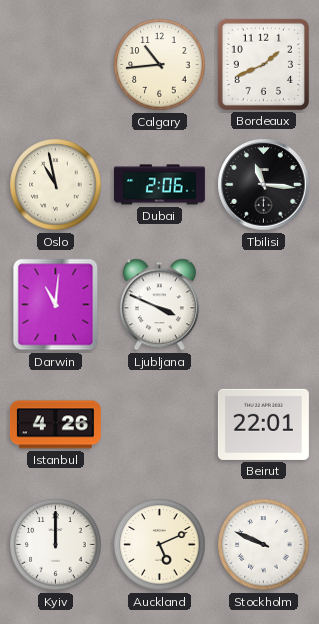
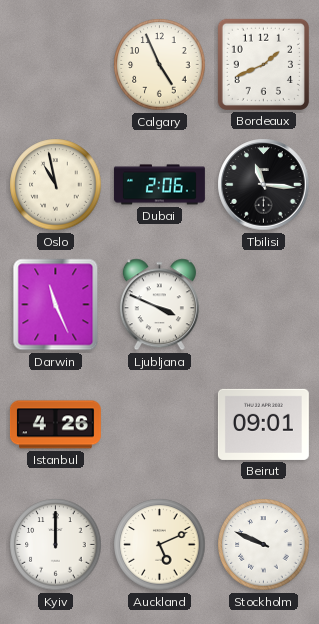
Calgary: 10:44 -> 4:56 (160, 65)
Darwin: 11:01 -> 11:26 (56, 305)
Beirut: 22:01 -> 09:01 (263, 424)
